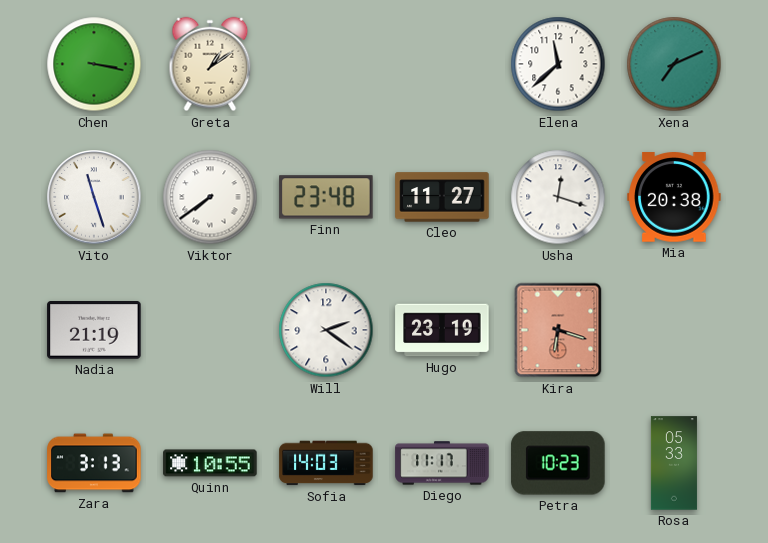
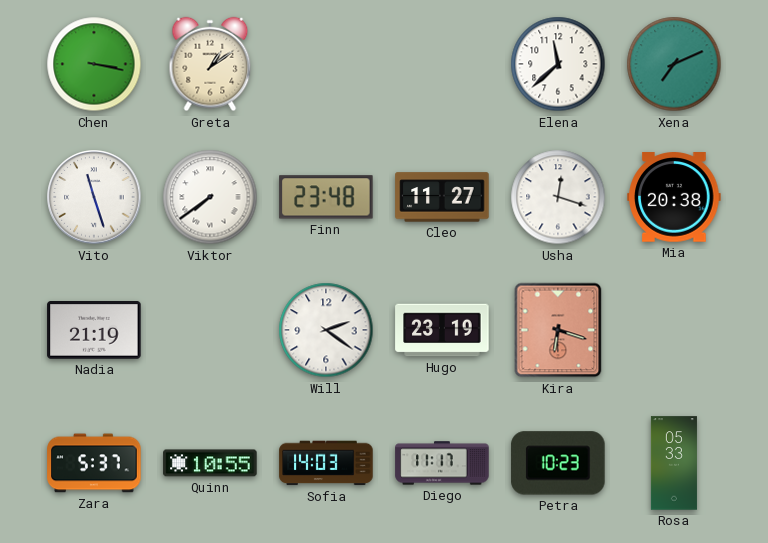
Zara: 3:13 -> 5:37 (94, 463)
